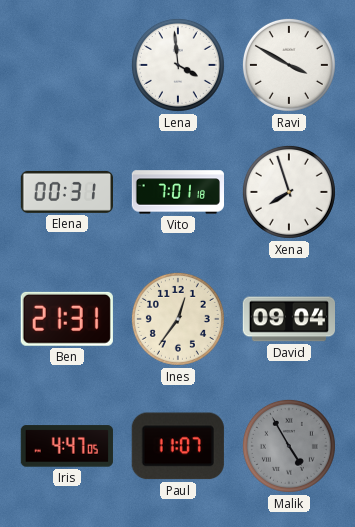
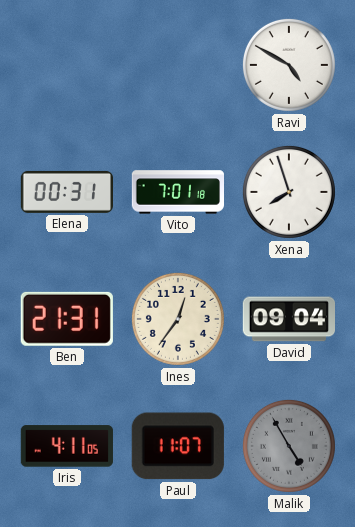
Lena: 3:59 -> none (178, 65)
Ravi: 3:50 -> 4:50 (289, 65)
Iris: 4:47 -> 4:11 (67, 446)
